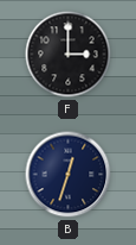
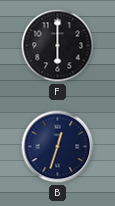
F: 3:00 -> 6:00 (58, 46)
